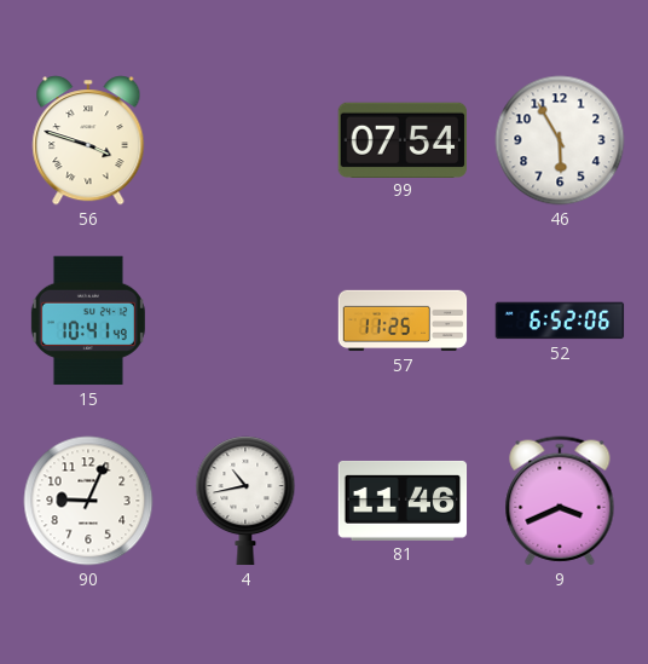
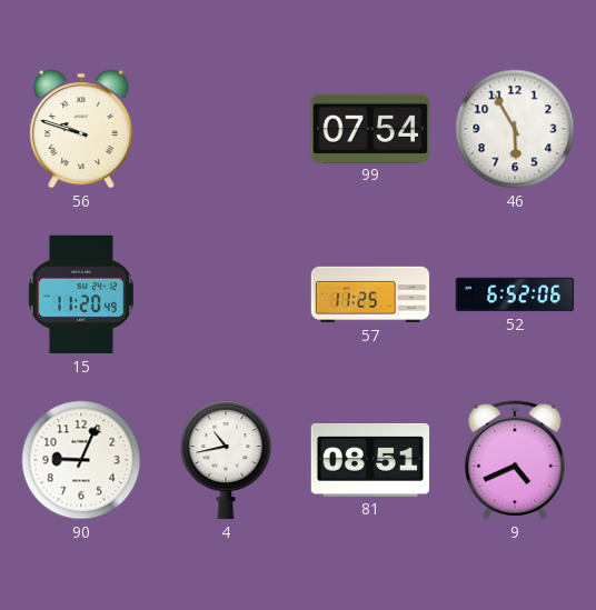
56: 3:48 -> 9:48 (81, 129)
15: 10:41 -> 11:20 (81, 294)
81: 11:46 -> 08:51 (370, 460)
9: 3:41 -> 4:41 (515, 460)
